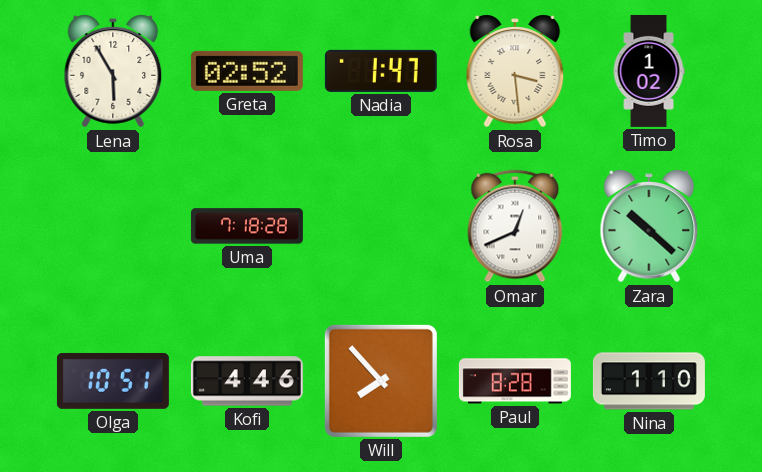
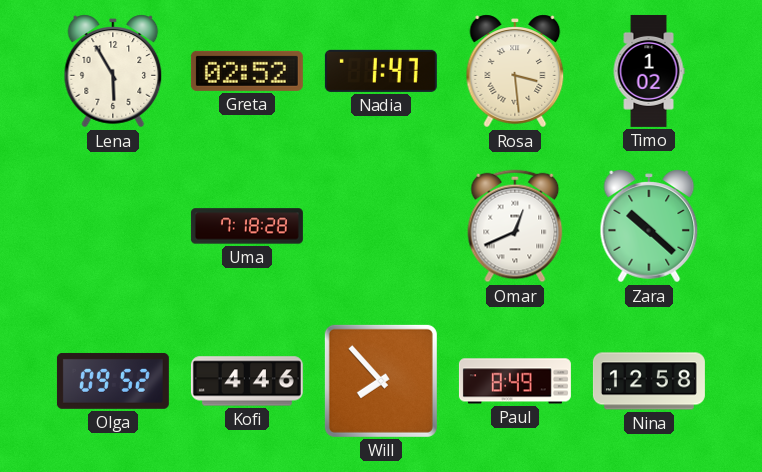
Olga: 10:51 -> 09:52 (113, 381)
Paul: 8:28 -> 8:49 (515, 381)
Nina: 1:10 -> 12:58 (649, 381)
